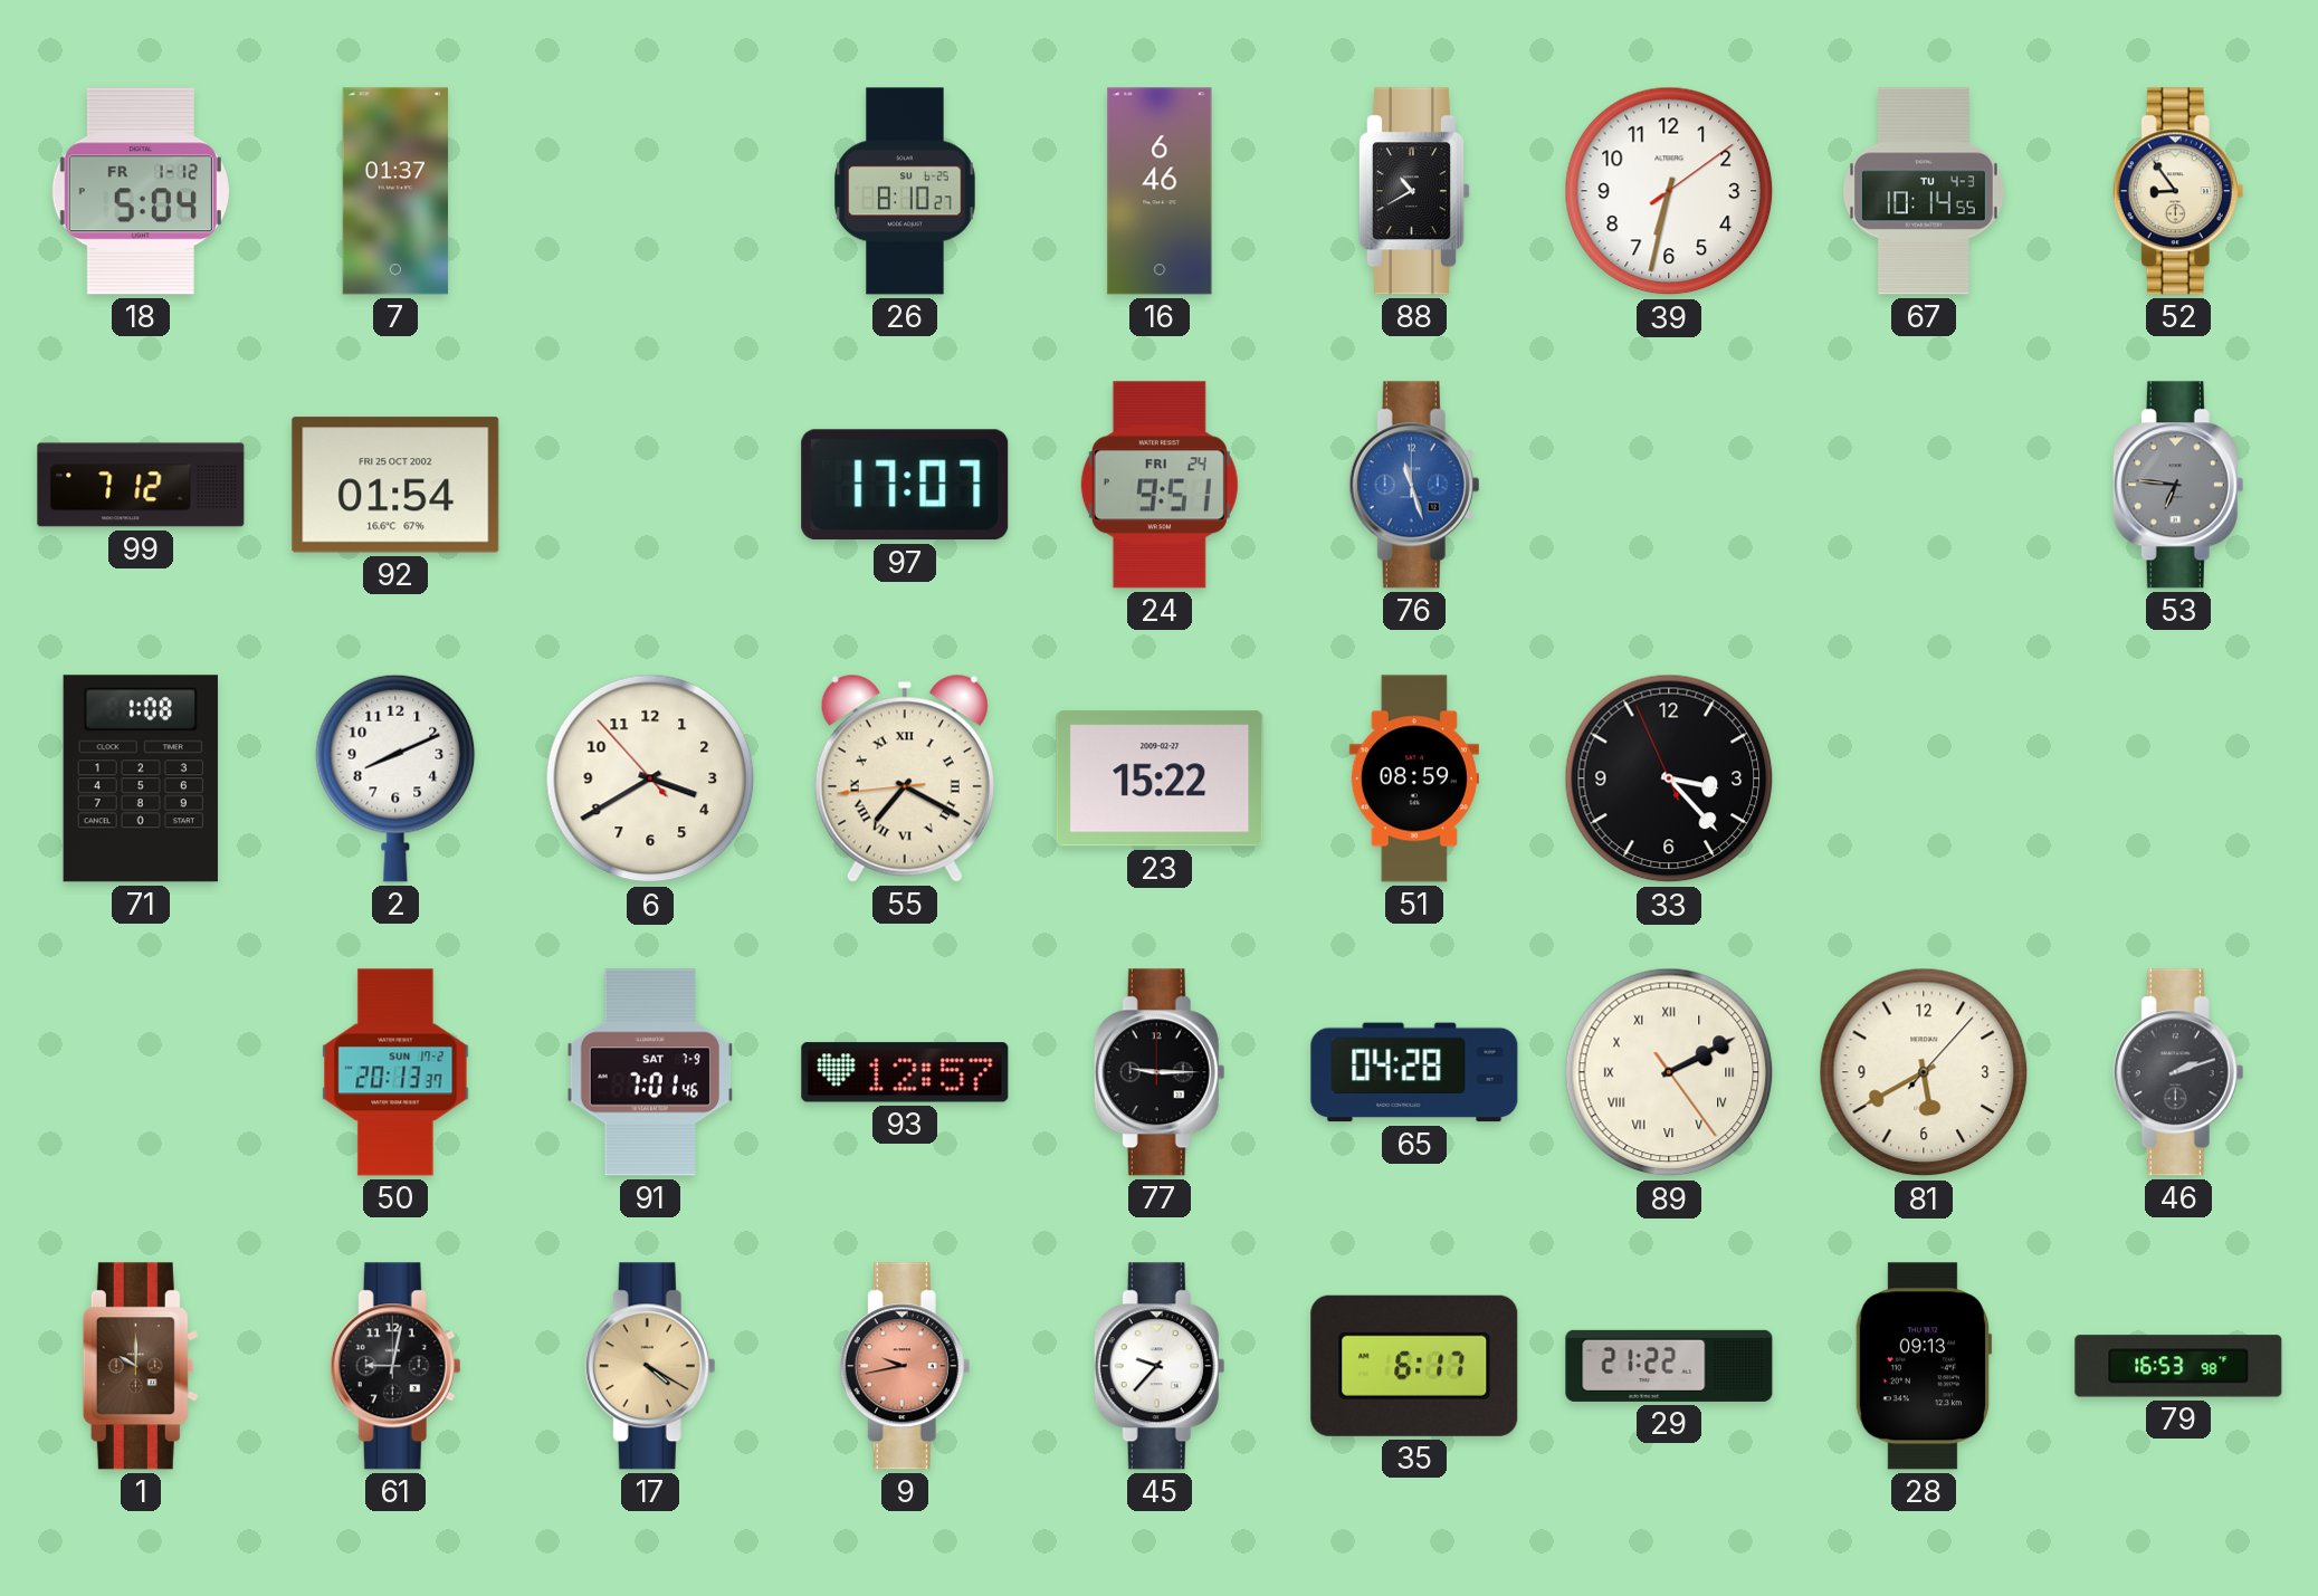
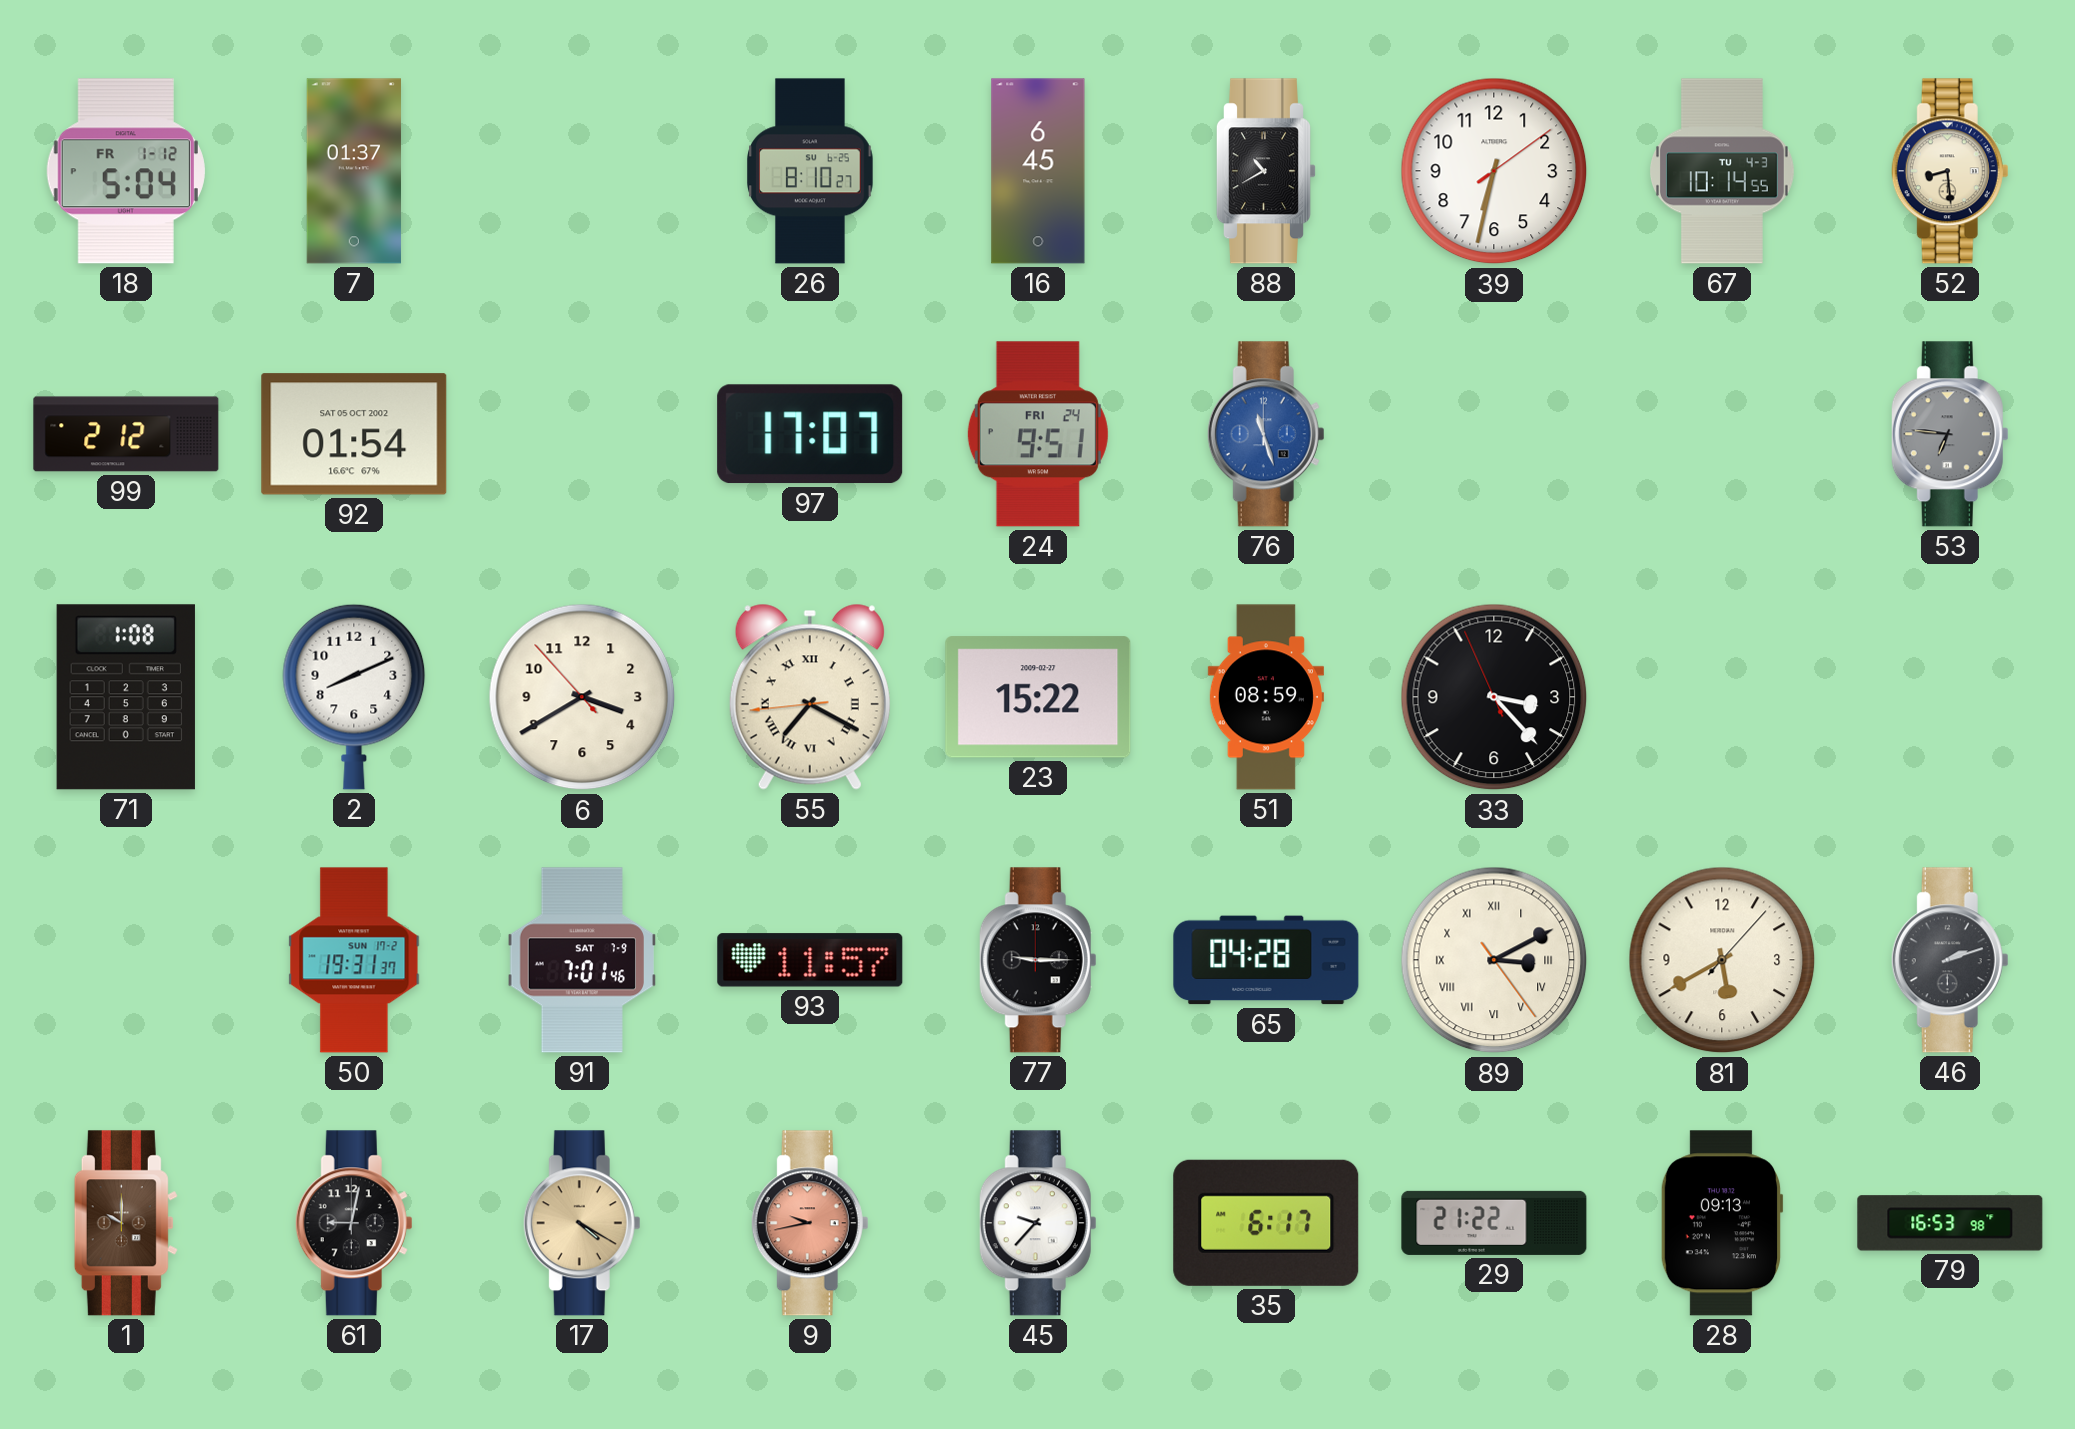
16: 6:46 -> 6:45 (1038, 171)
52: 8:54 -> 8:29 (1950, 171)
99: 7:12 -> 2:12 (126, 434)
92 date: FRI 25 OCT 2002 -> SAT 05 OCT 2002 (354, 434)
50: 20:13 -> 19:31 (354, 960)
93: 12:57 -> 11:57 (810, 960)
89: 2:10 -> 3:10 (1494, 960)
